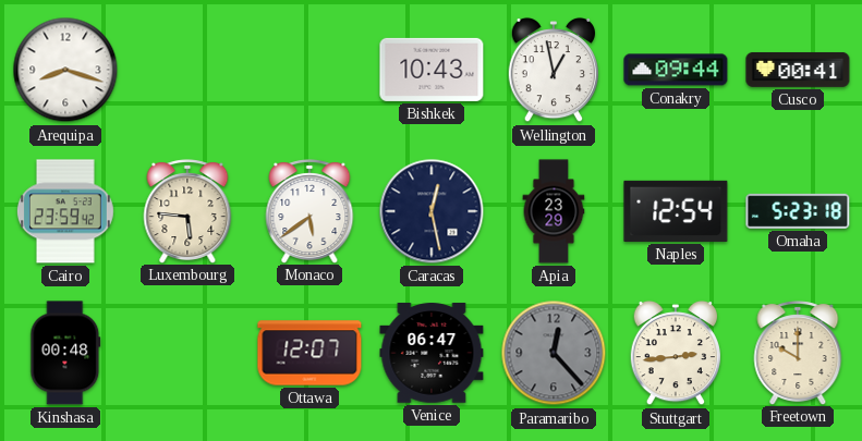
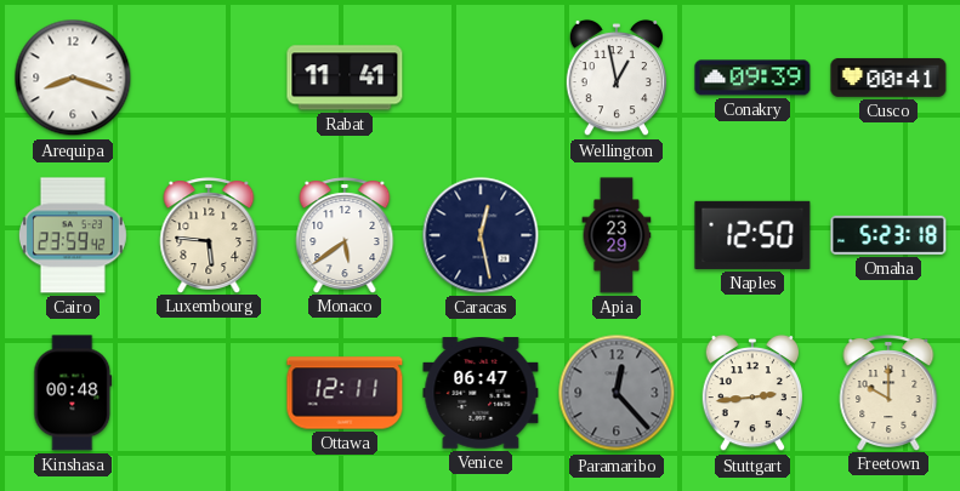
Rabat: none -> 11:41 (345, 78)
Bishkek: 10:43 -> none (432, 70)
Conakry: 09:44 -> 09:39 (752, 78)
Naples: 12:54 -> 12:50 (752, 235)
Ottawa: 12:07 -> 12:11 (345, 393)
